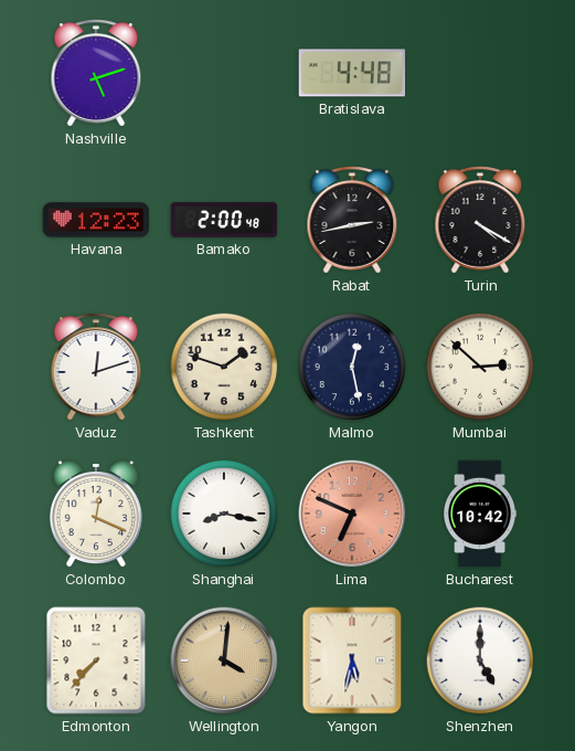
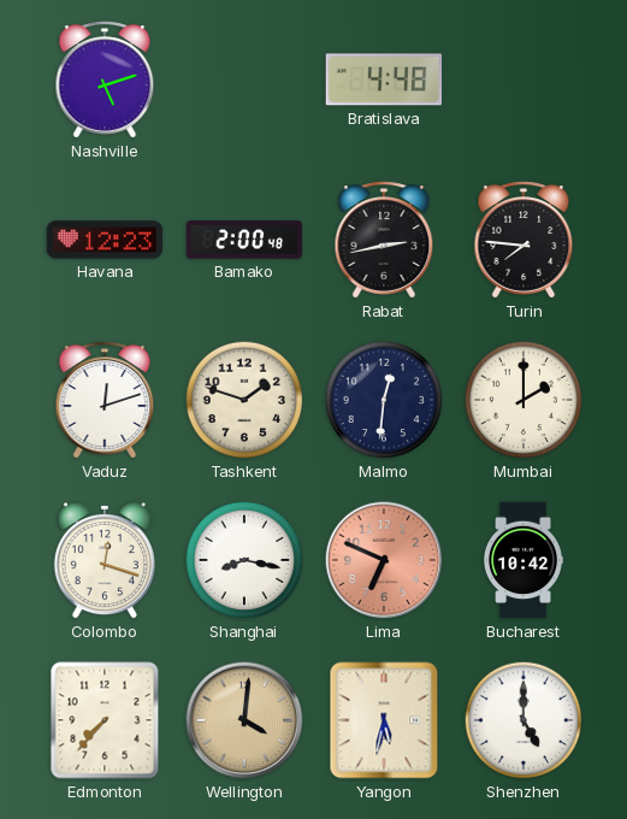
Turin: 4:20 -> 7:46 (524, 240)
Malmo: 12:28 -> 12:31 (384, 400)
Mumbai: 2:52 -> 2:00 (524, 400)
Colombo: 12:19 -> 12:18 (105, 560)
